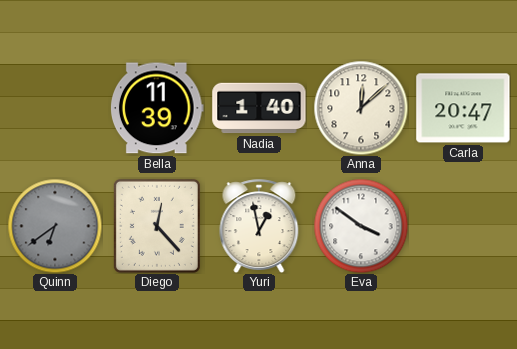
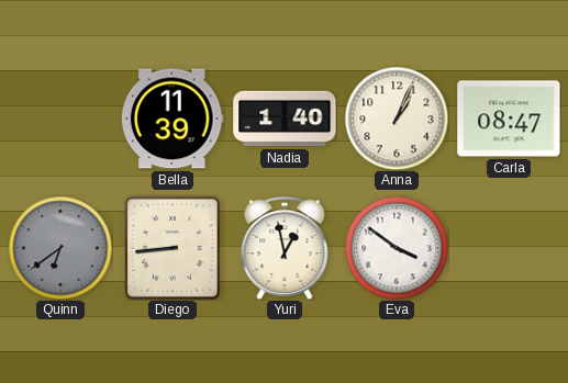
Anna: 12:08 -> 1:04 (397, 119)
Carla: 20:47 -> 08:47 (509, 119)
Diego: 12:23 -> 8:44 (172, 248)
